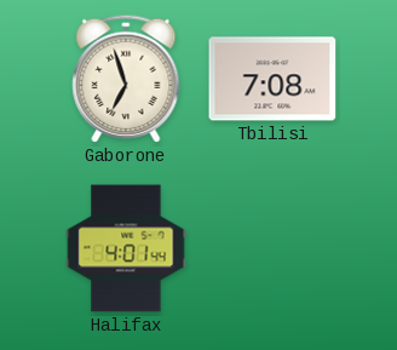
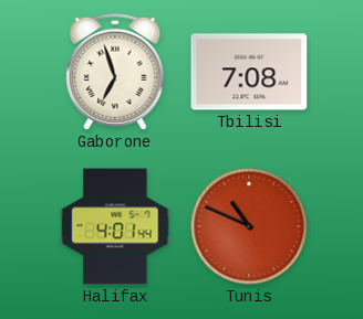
Tunis: none -> 10:49 (249, 226)
